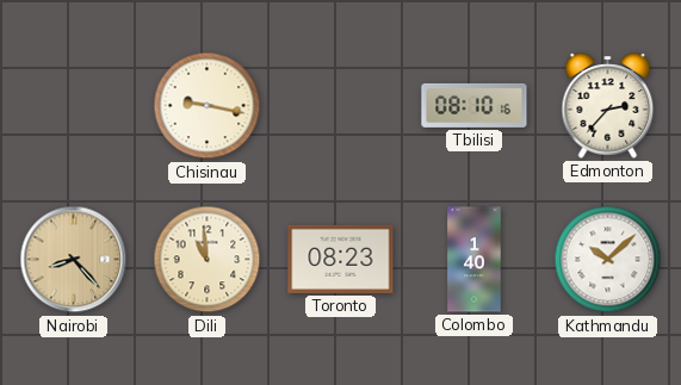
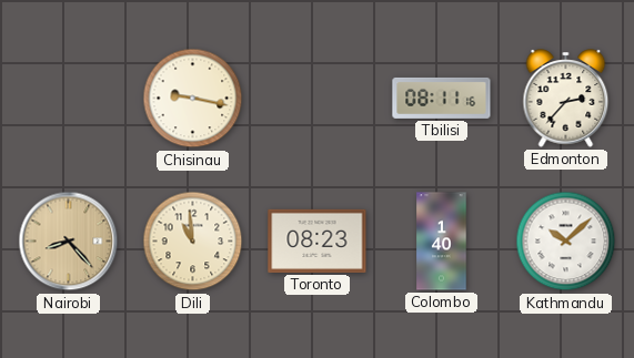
Tbilisi: 08:10 -> 08:11 (442, 98)
